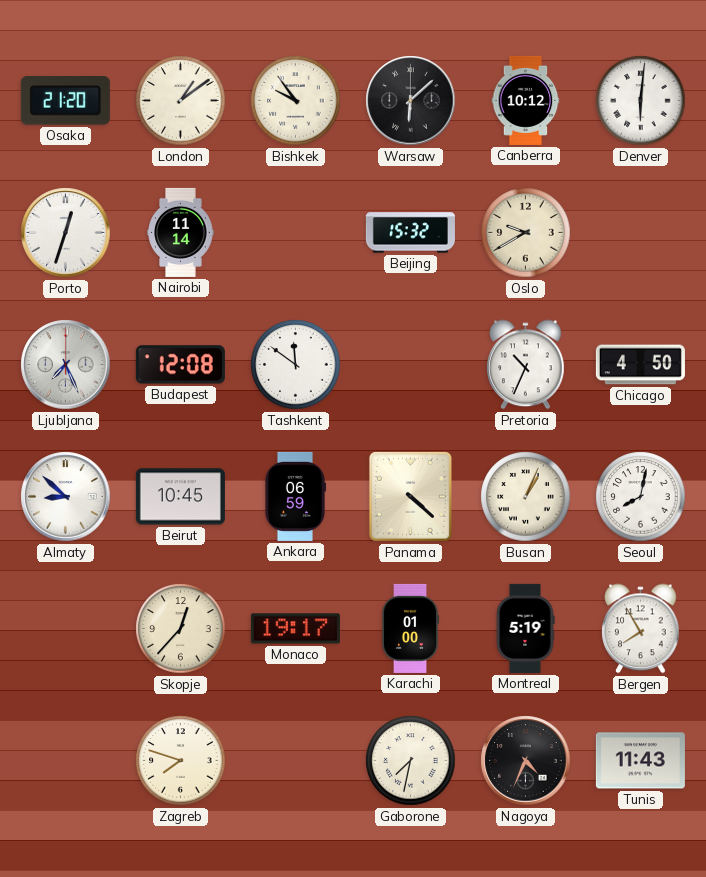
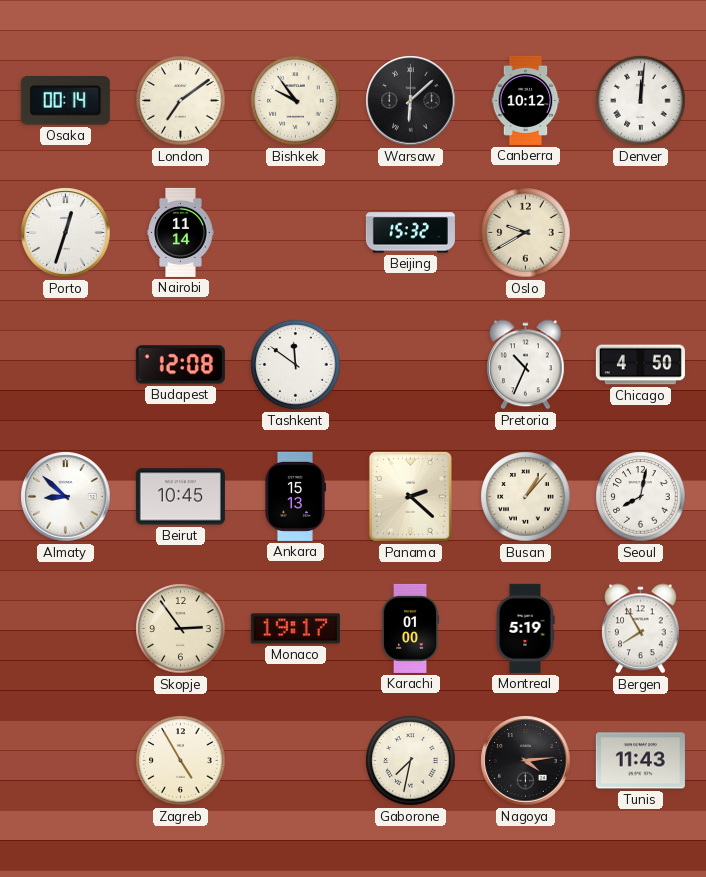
Osaka: 21:20 -> 00:14 (65, 101)
London: 1:09 -> 7:09 (181, 101)
Denver: 6:01 -> 12:01 (641, 101)
Ljubljana: 7:26 -> none (66, 365)
Ankara: 06:59 -> 15:13 (294, 496)
Panama: 4:22 -> 2:22 (410, 496)
Busan: 1:04 -> 1:07 (526, 497)
Skopje: 12:37 -> 2:54 (181, 629)
Zagreb: 7:48 -> 4:55 (181, 761)
Nagoya: 4:34 -> 4:14 (526, 761)
